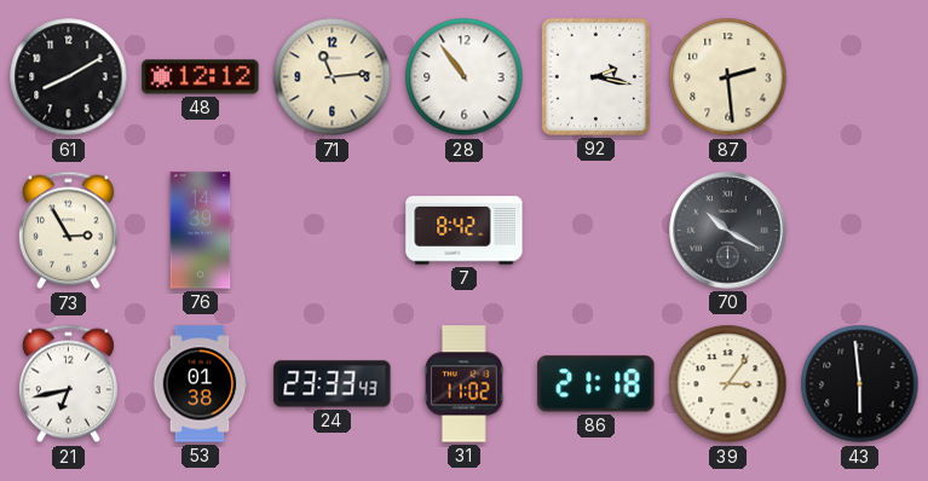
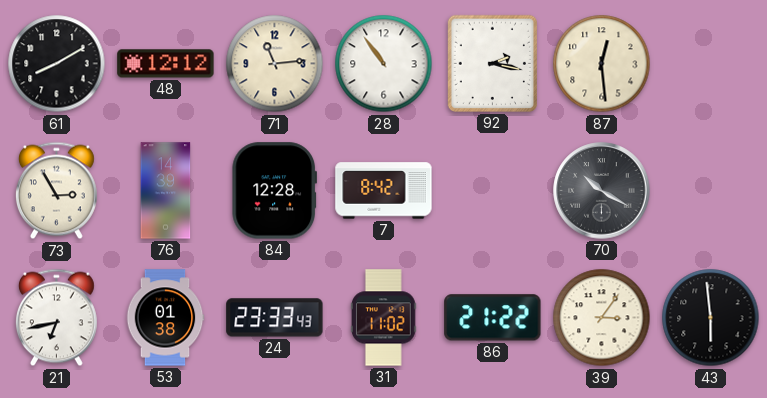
87: 2:29 -> 12:29 (602, 64)
84: none -> 12:28 (274, 191)
86: 21:18 -> 21:22 (493, 318)
